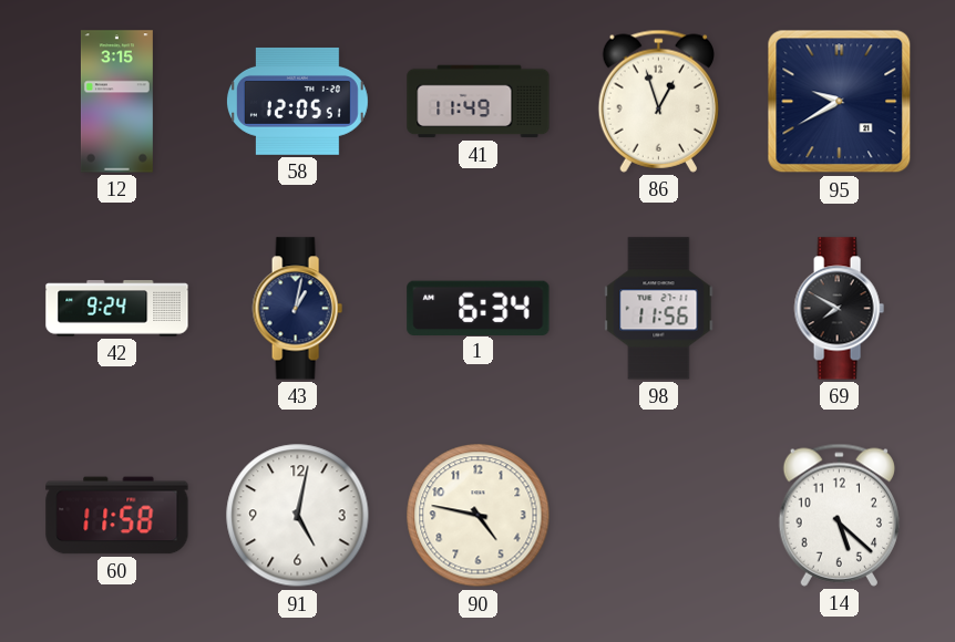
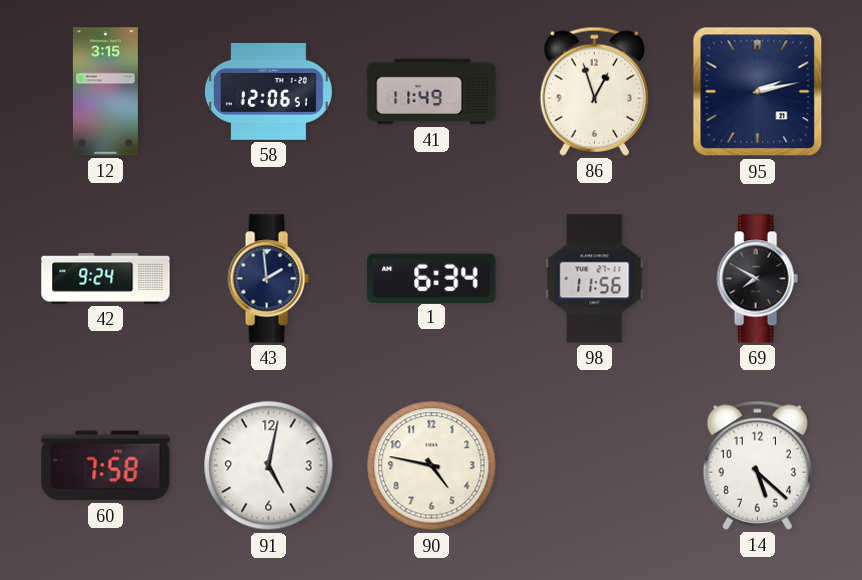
58: 12:05 -> 12:06 (268, 91)
95: 9:40 -> 2:13 (758, 92)
43: 1:02 -> 1:59 (268, 279)
60: 11:58 -> 7:58 (106, 466)
